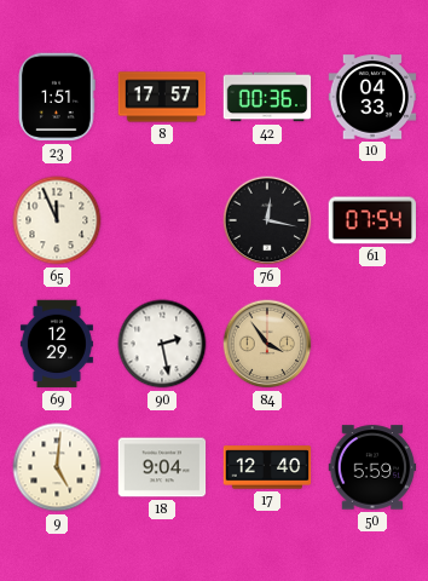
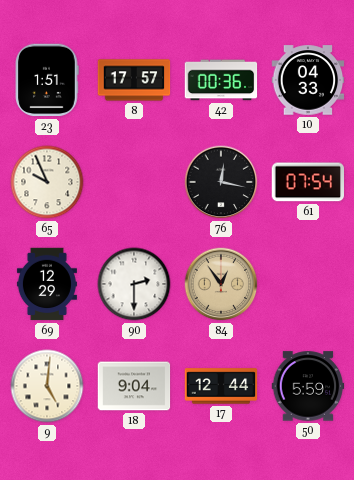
65: 11:56 -> 9:56 (47, 182)
90: 2:28 -> 2:30 (134, 284)
84: 3:54 -> 12:54 (221, 284)
17: 12:40 -> 12:44 (221, 386)
